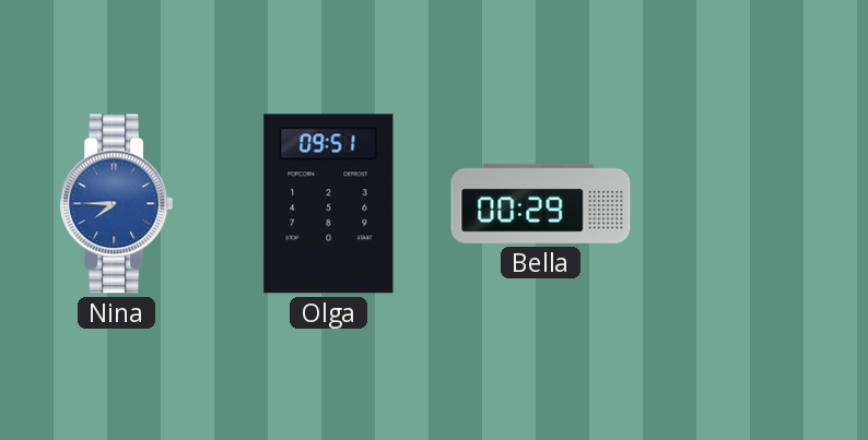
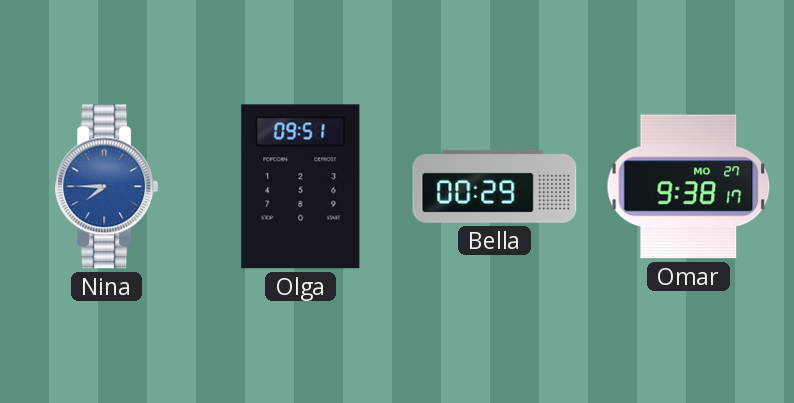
Omar: none -> 9:38 (689, 187)
